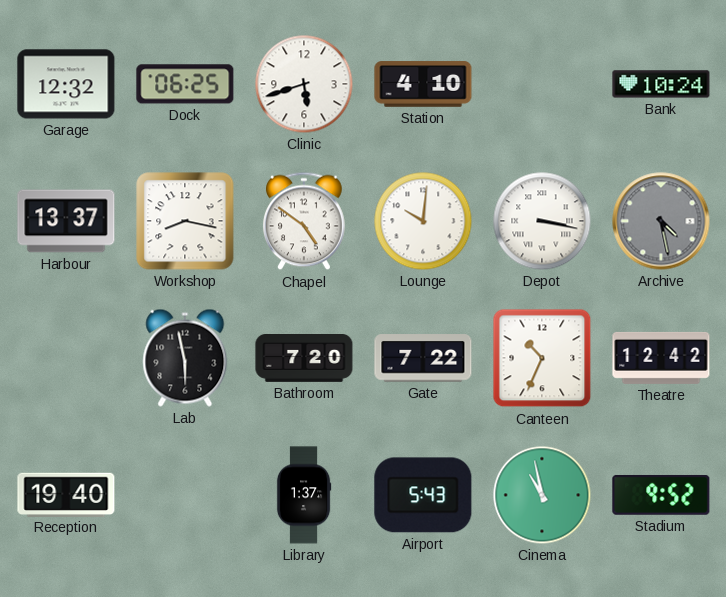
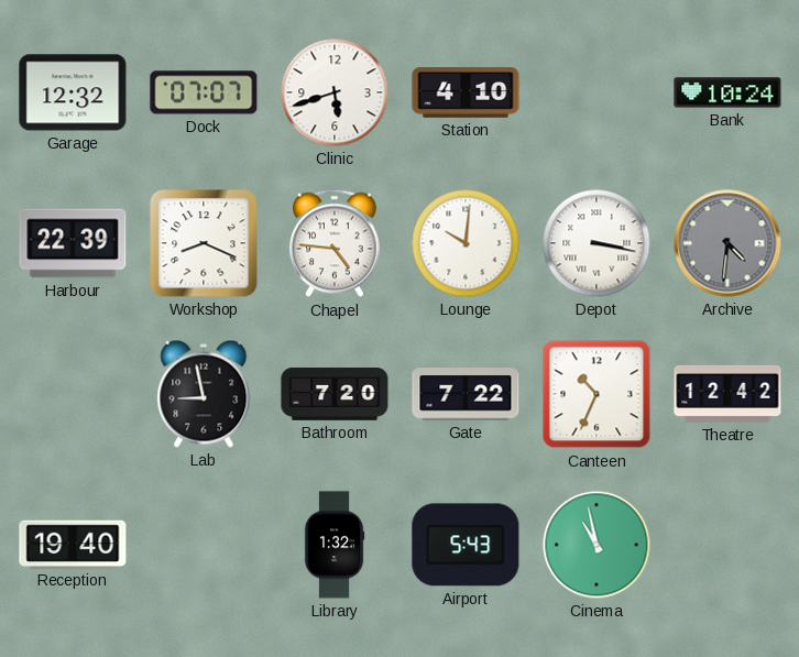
Dock: 06:25 -> 07:07 (204, 92)
Harbour: 13:37 -> 22:39 (73, 243)
Workshop: 8:17 -> 8:19 (204, 243)
Chapel: 4:51 -> 4:46 (336, 243)
Archive: 4:28 -> 4:31 (727, 243)
Lab: 5:58 -> 8:58 (204, 394)
Library: 1:37 -> 1:32 (335, 545)
Stadium: 9:52 -> none (661, 495)
